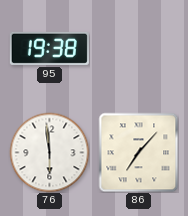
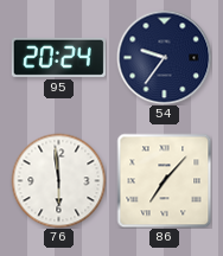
95: 19:38 -> 20:24 (58, 57)
54: none -> 9:36 (164, 57)
